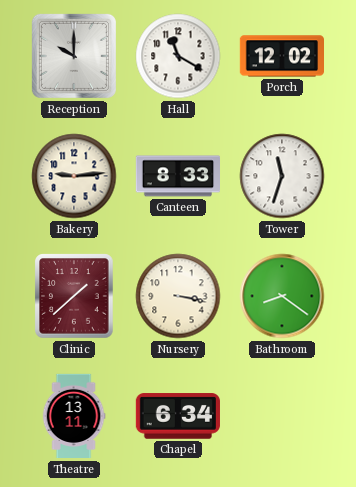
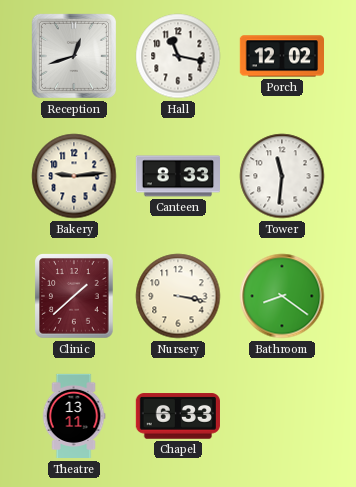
Reception: 10:00 -> 12:42 (74, 56)
Hall: 11:20 -> 11:17 (178, 56)
Tower: 11:33 -> 11:31 (282, 176)
Chapel: 6:34 -> 6:33 (177, 416)
